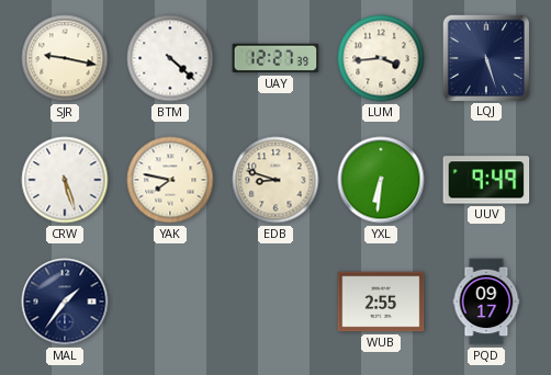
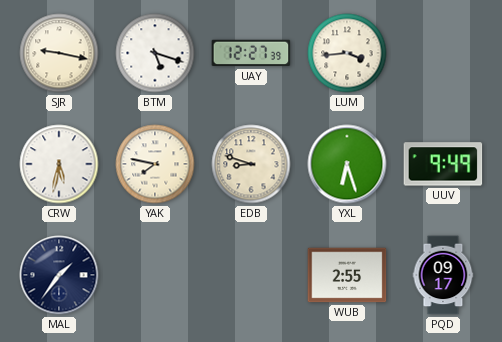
BTM: 4:22 -> 5:18 (155, 53)
LQJ: 5:27 -> none (485, 57)
CRW: 5:27 -> 5:32 (59, 164)
YXL: 6:31 -> 6:27 (347, 164)
